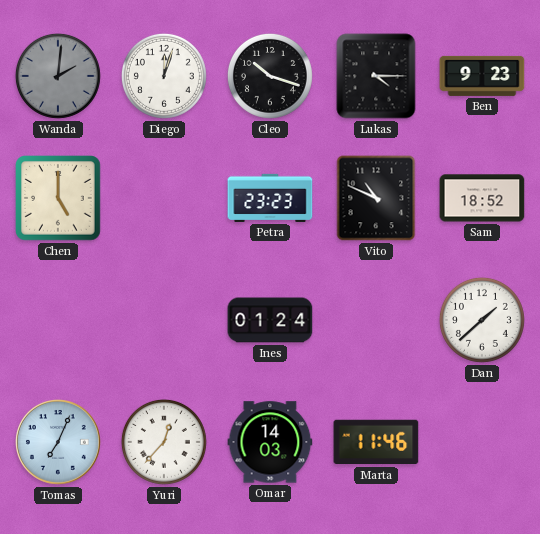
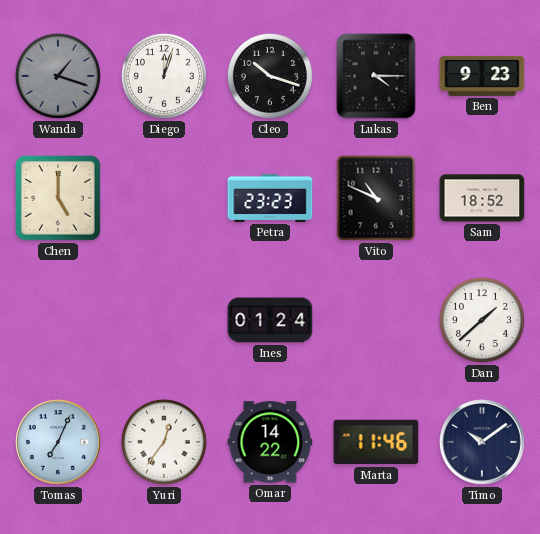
Wanda: 2:01 -> 1:18 (58, 76)
Yuri: 12:37 -> 12:36 (164, 442)
Omar: 14:03 -> 14:22 (270, 442)
Timo: none -> 10:09 (483, 443)
